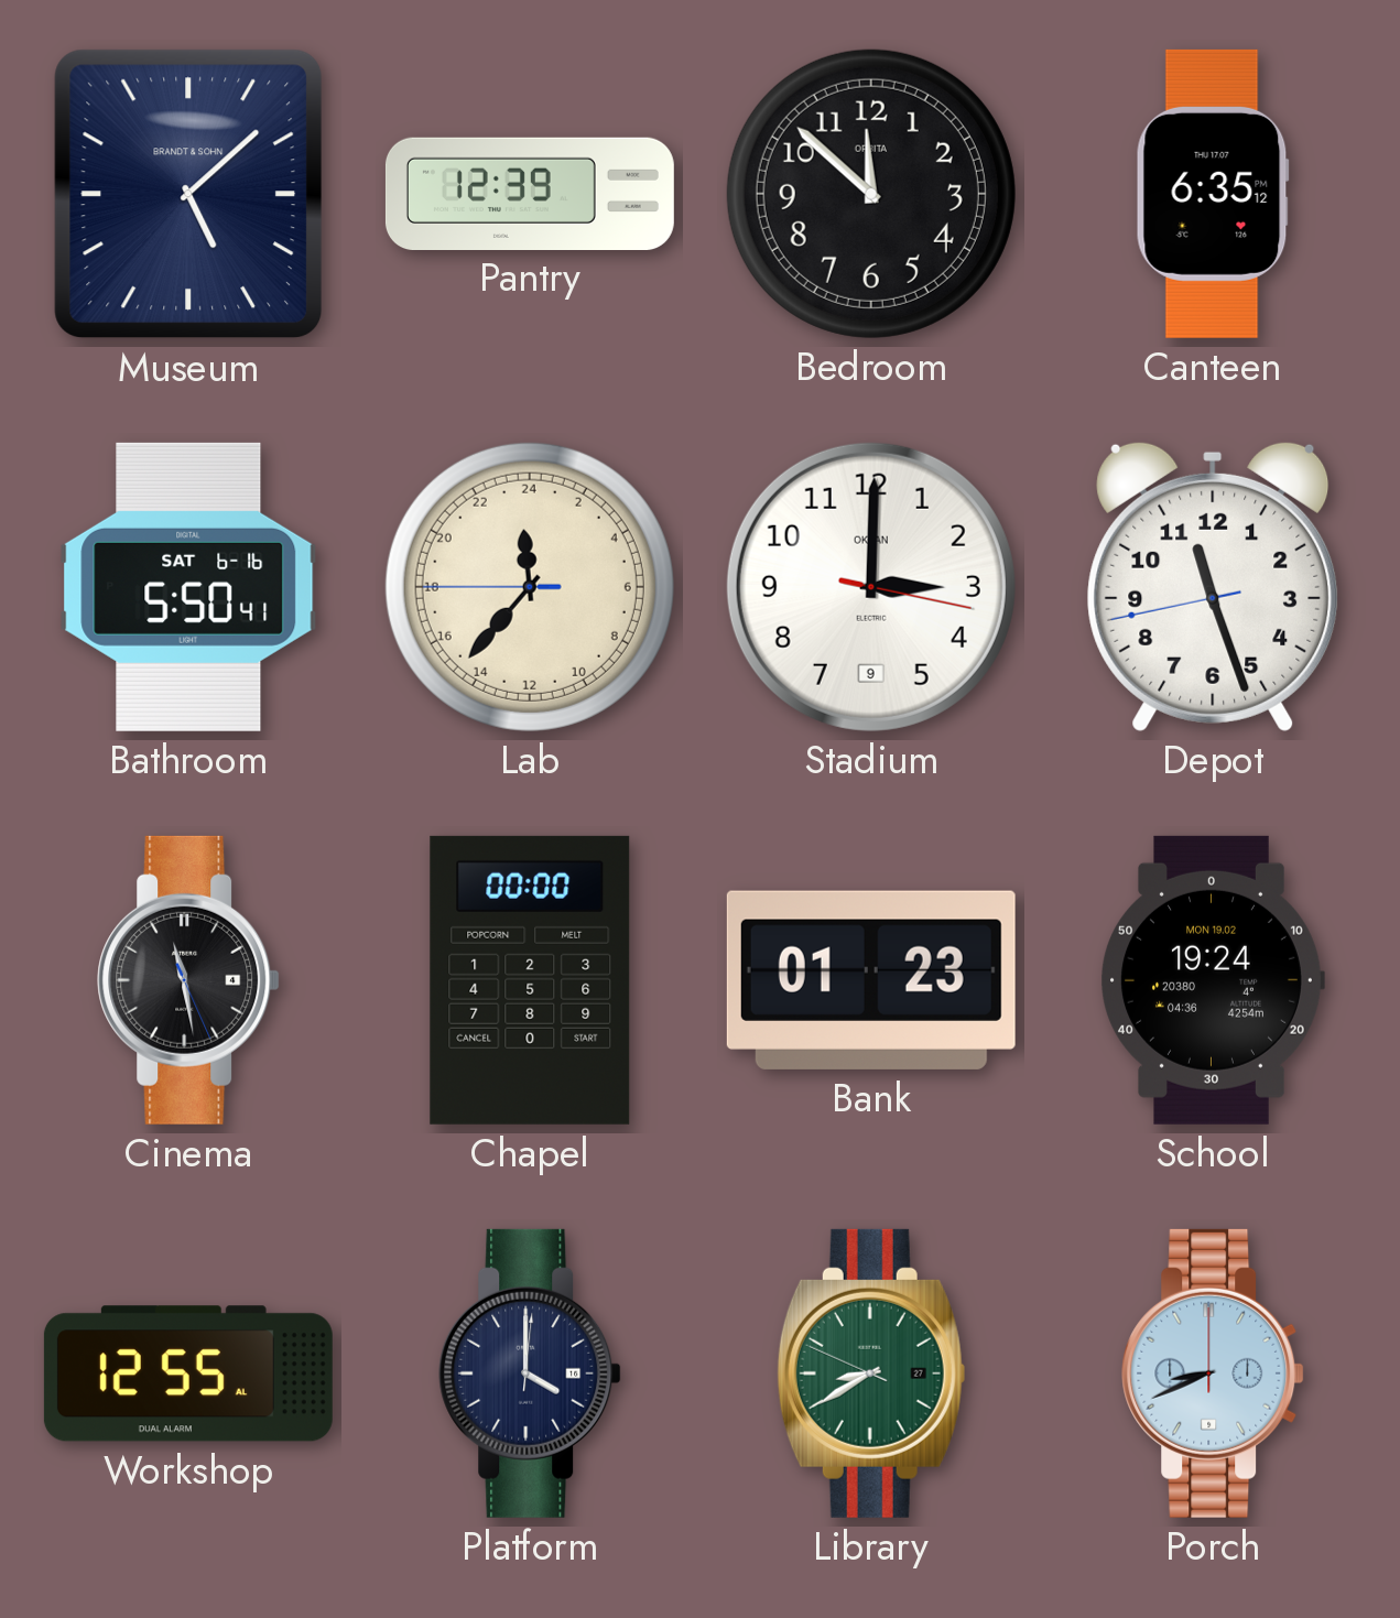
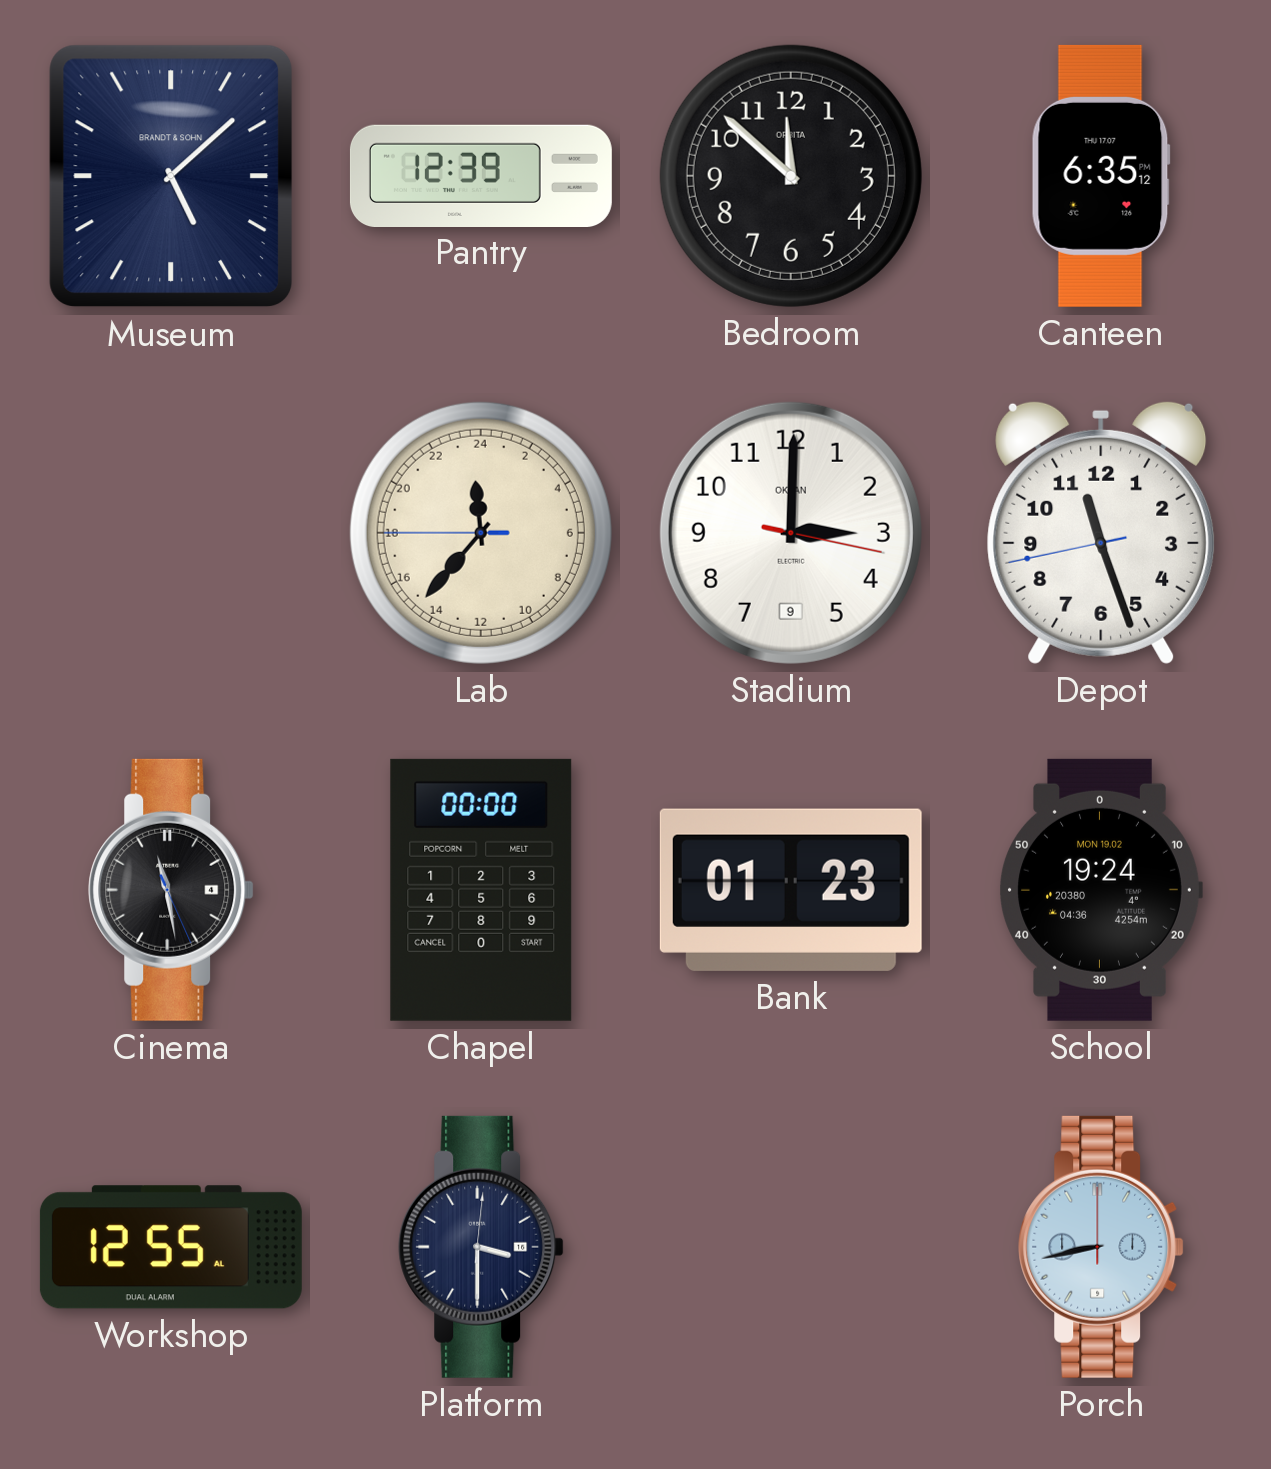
Bathroom: 5:50 -> none (188, 587)
Platform: 4:00 -> 3:30 (481, 1247)
Library: 8:39 -> none (871, 1373)
Porch: 8:41 -> 8:43 (1101, 1247)
